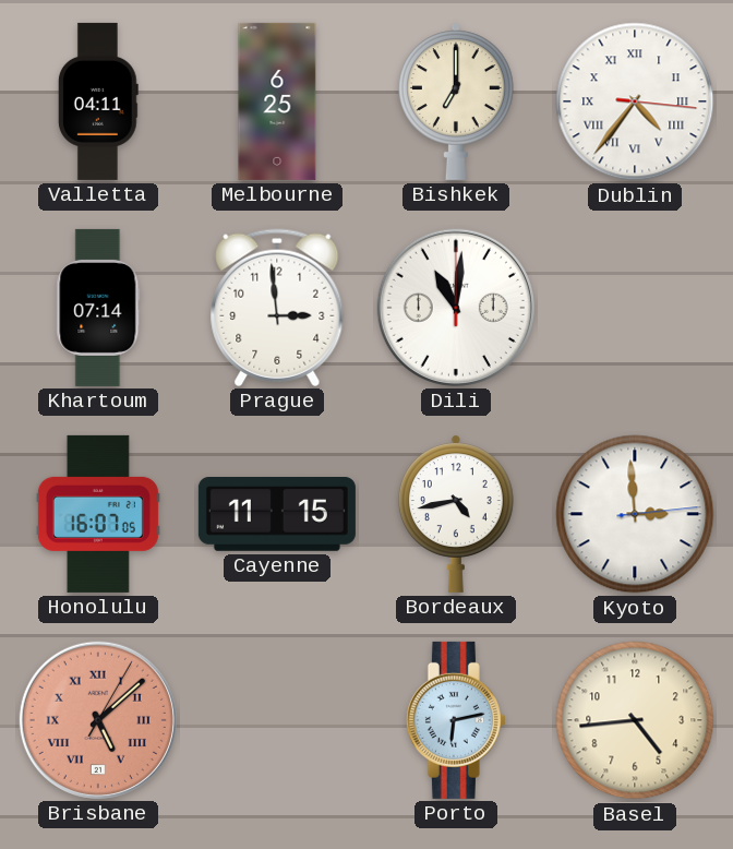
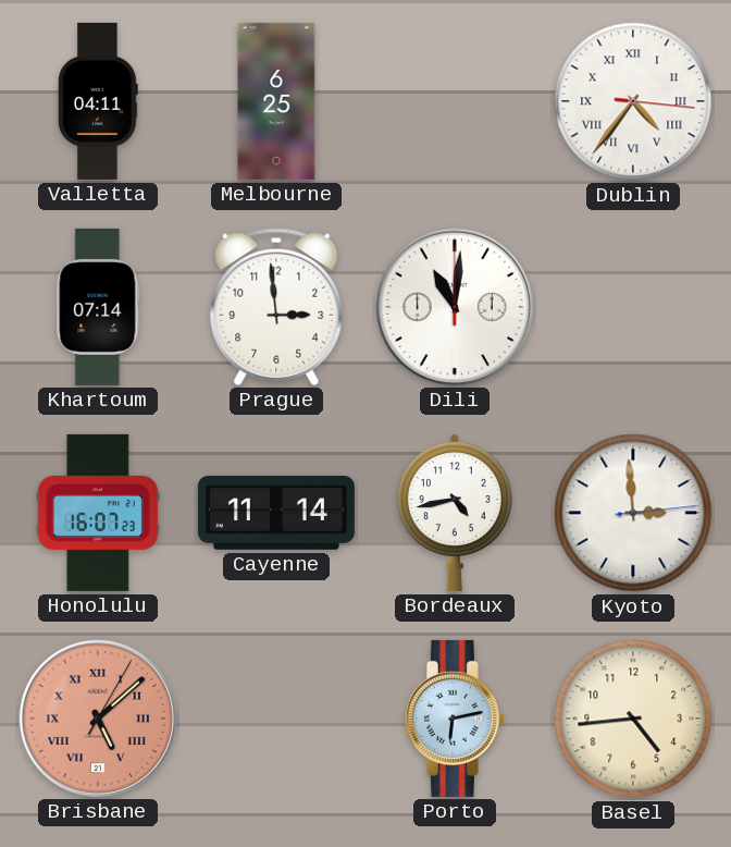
Bishkek: 7:00 -> none (456, 101)
Honolulu: 16:07:05 -> 16:07:23 (98, 513)
Cayenne: 11:15 -> 11:14 (276, 514)
